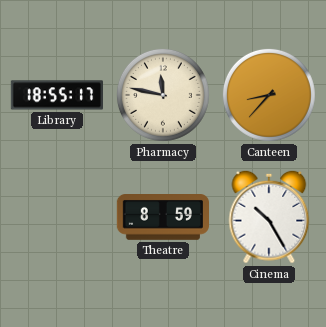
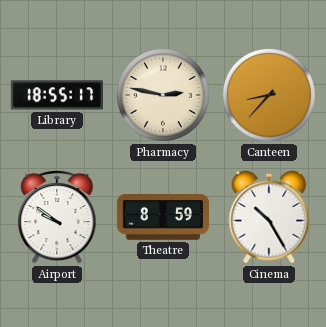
Pharmacy: 11:47 -> 2:47 (163, 95)
Airport: none -> 9:51 (57, 217)
